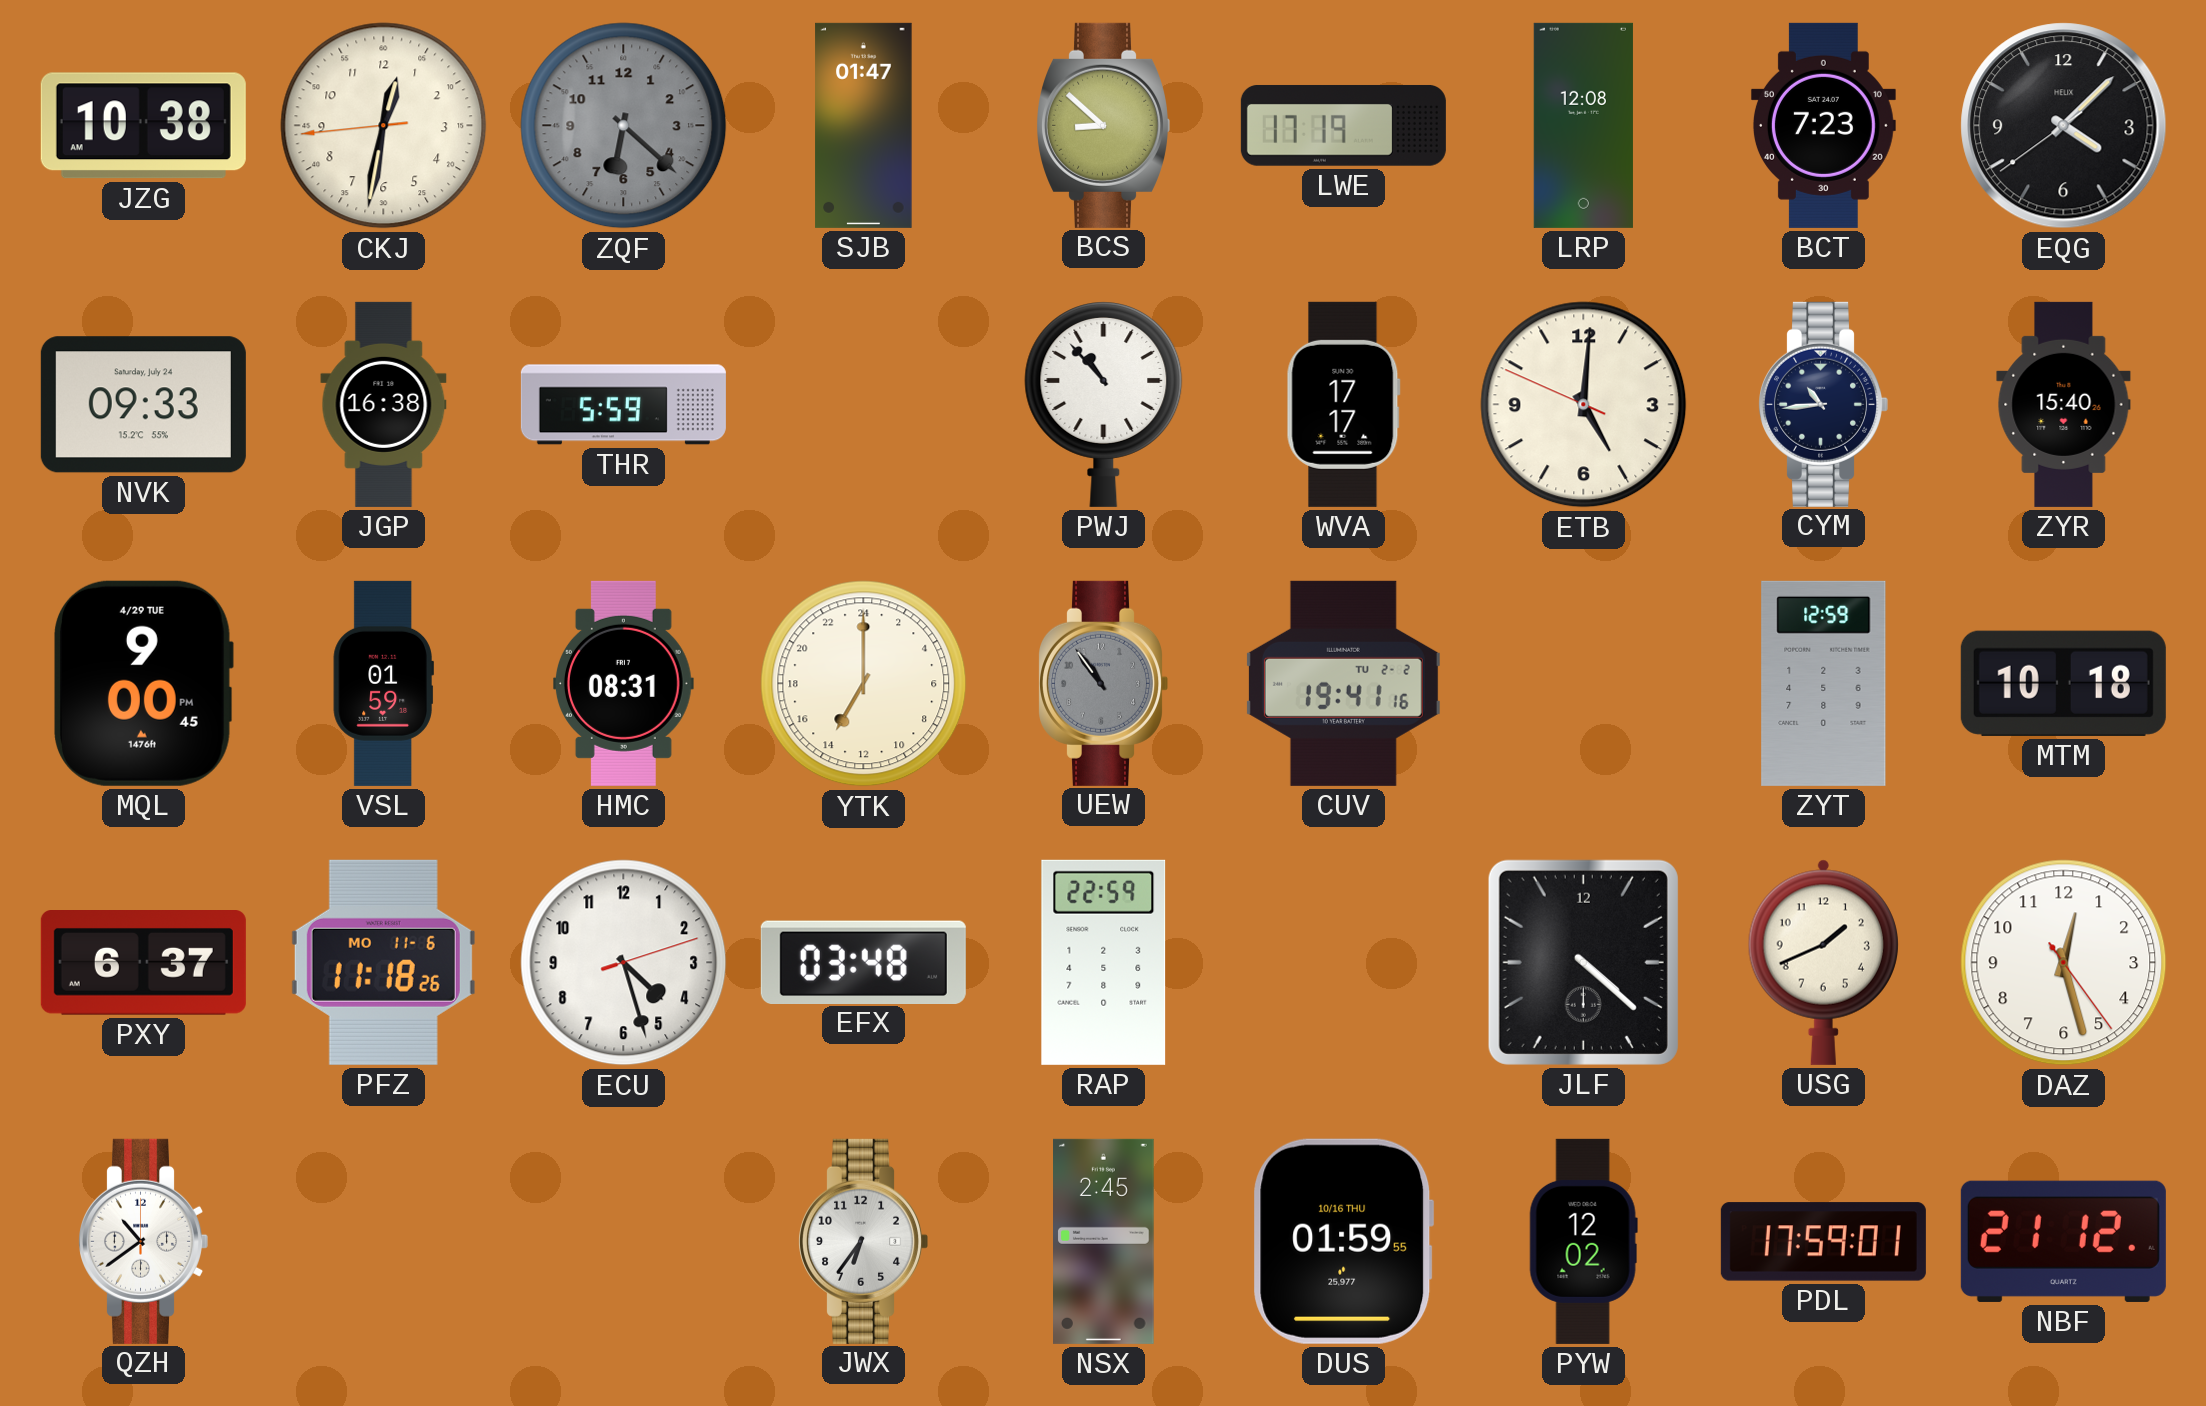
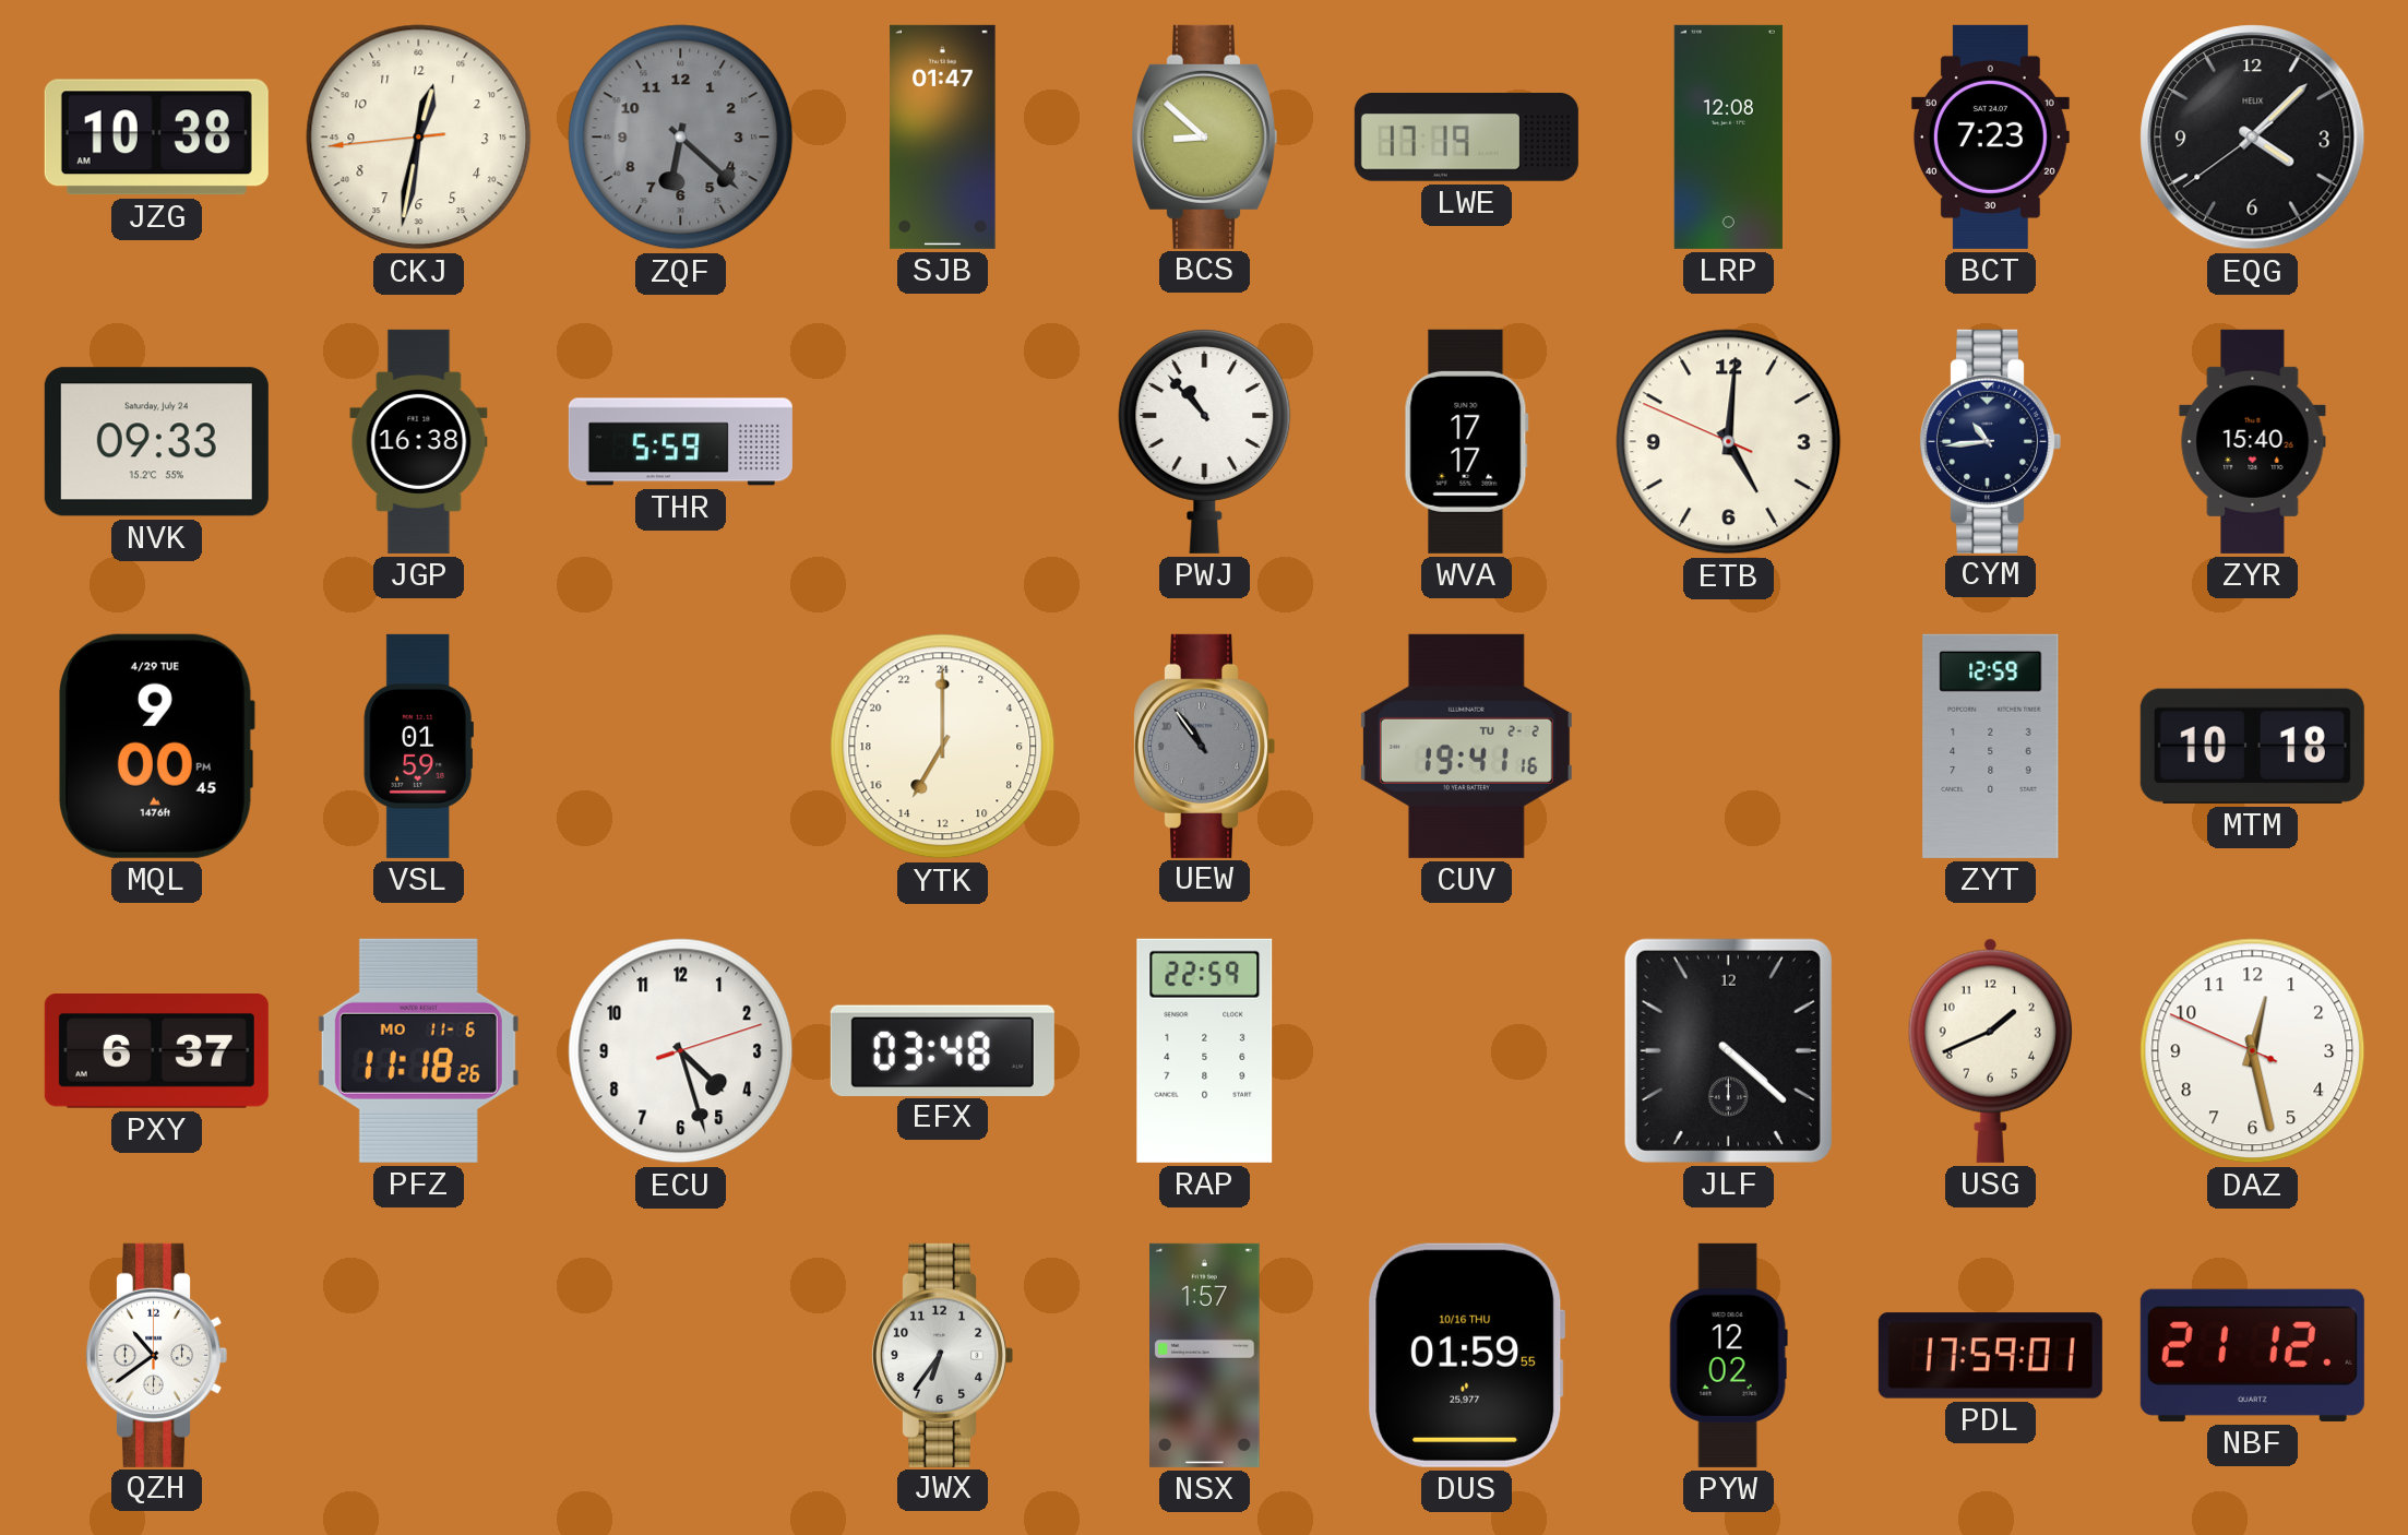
HMC: 08:31 -> none (624, 683)
DAZ: 12:27:24 -> 12:27:49 (2253, 1051)
NSX: 2:45 -> 1:57 (1205, 1355)
